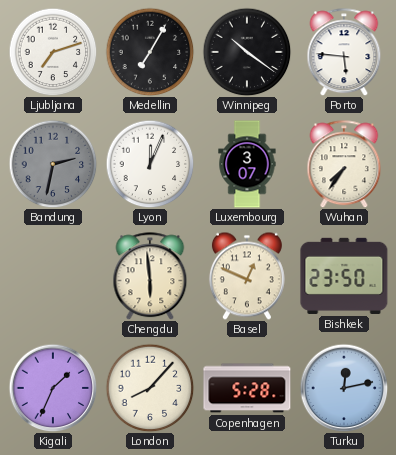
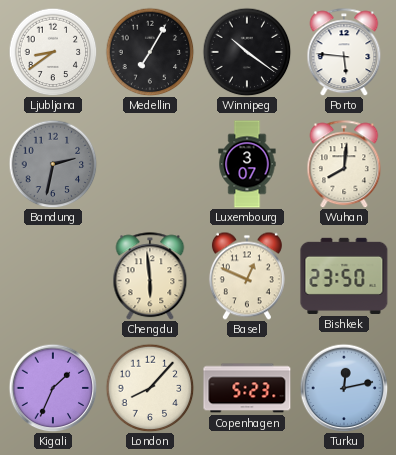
Ljubljana: 7:12 -> 8:39 (53, 52)
Lyon: 12:04 -> none (150, 164)
Wuhan: 7:36 -> 8:01 (344, 164)
Copenhagen: 5:28 -> 5:23 (247, 388)
